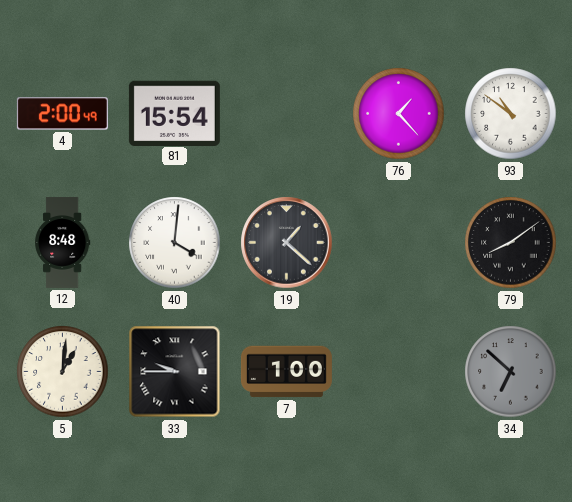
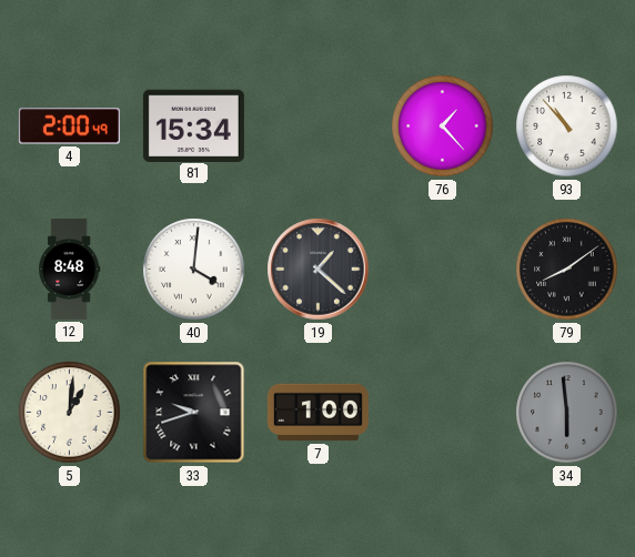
81: 15:54 -> 15:34 (193, 125)
93: 10:51 -> 10:53 (567, 126)
33: 9:45 -> 9:42 (194, 413)
34: 6:52 -> 5:59 (567, 413)
